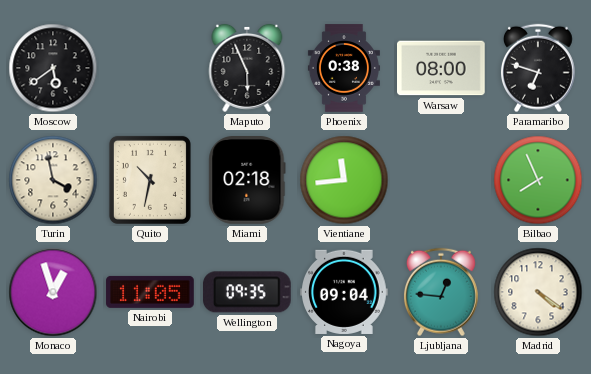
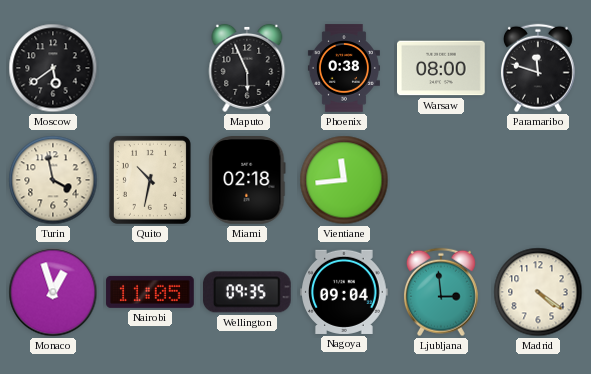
Paramaribo: 6:48 -> 11:48 (538, 68)
Bilbao: 7:56 -> none (538, 180)
Ljubljana: 12:46 -> 2:59 (441, 292)
